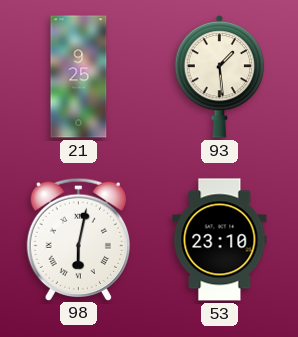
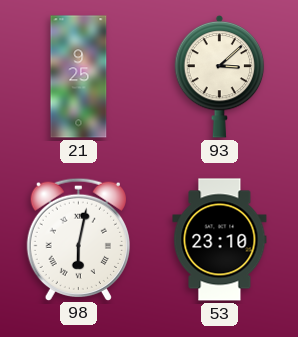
93: 1:29 -> 3:08 (220, 76)
